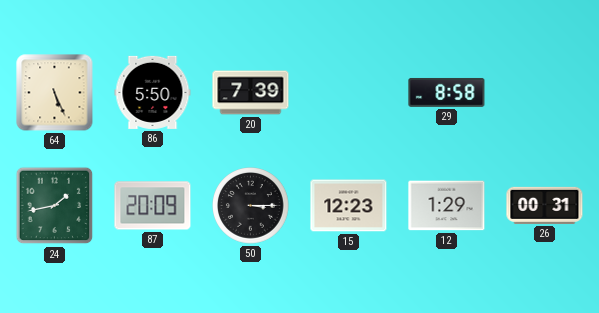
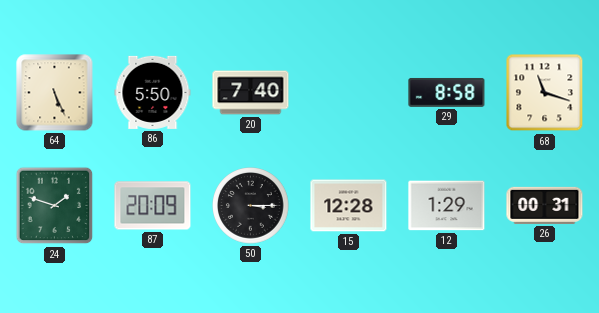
20: 7:39 -> 7:40 (251, 93)
68: none -> 11:18 (545, 93)
24: 1:43 -> 1:48 (55, 206)
15: 12:23 -> 12:28 (349, 206)
